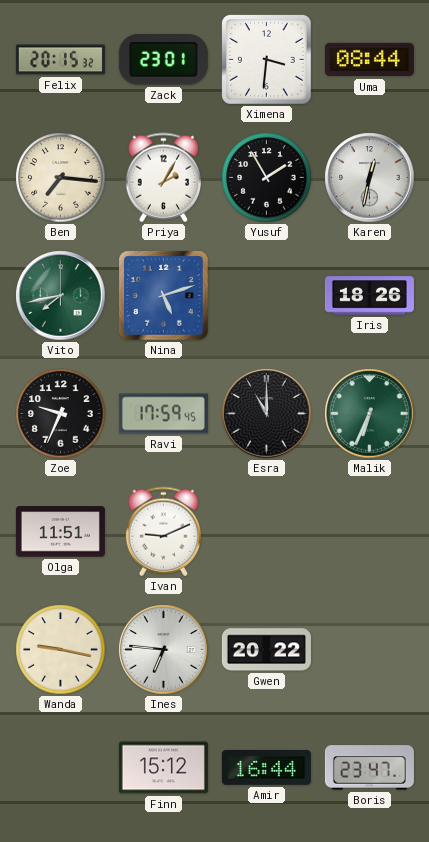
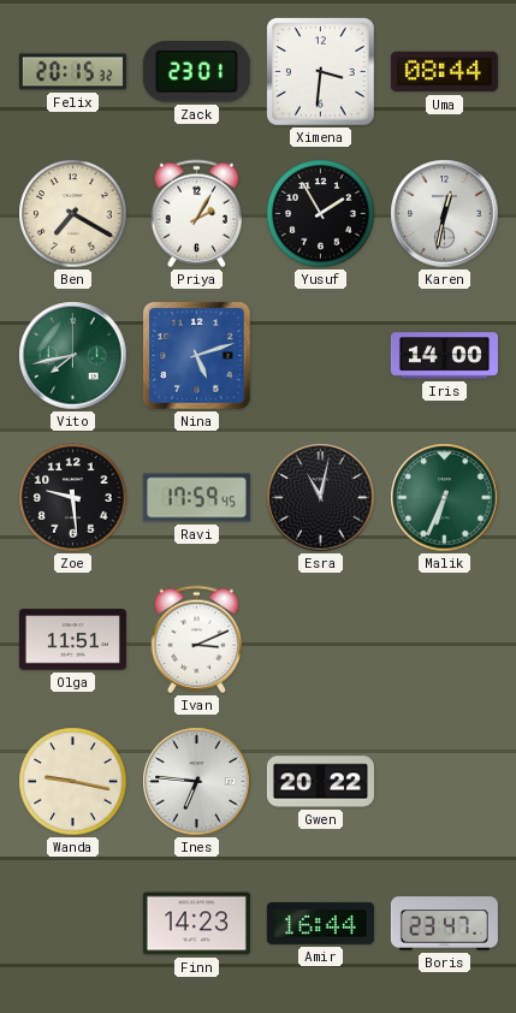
Ben: 7:16 -> 7:20 (73, 214)
Iris: 18:26 -> 14:00 (444, 356)
Zoe: 9:34 -> 9:29 (73, 498)
Esra: 11:00 -> 11:02 (321, 498)
Ivan: 9:11 -> 3:11 (197, 640)
Finn: 15:12 -> 14:23 (196, 924)
